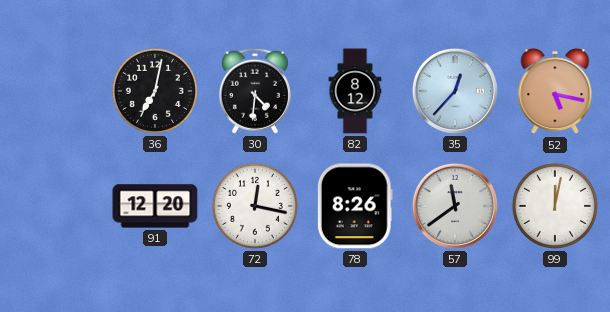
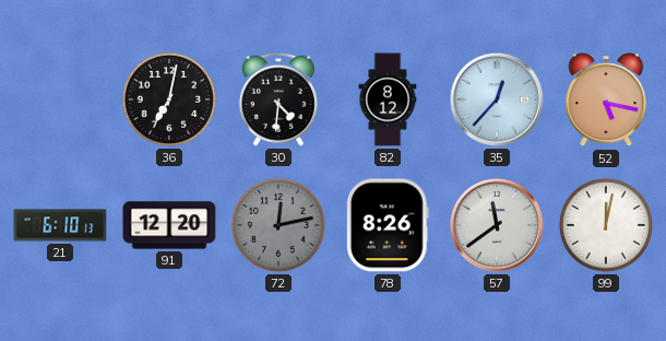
21: none -> 6:10 (60, 225)
72: 12:17 -> 12:13 (278, 225)
72 dial: white -> grey (278, 225)
